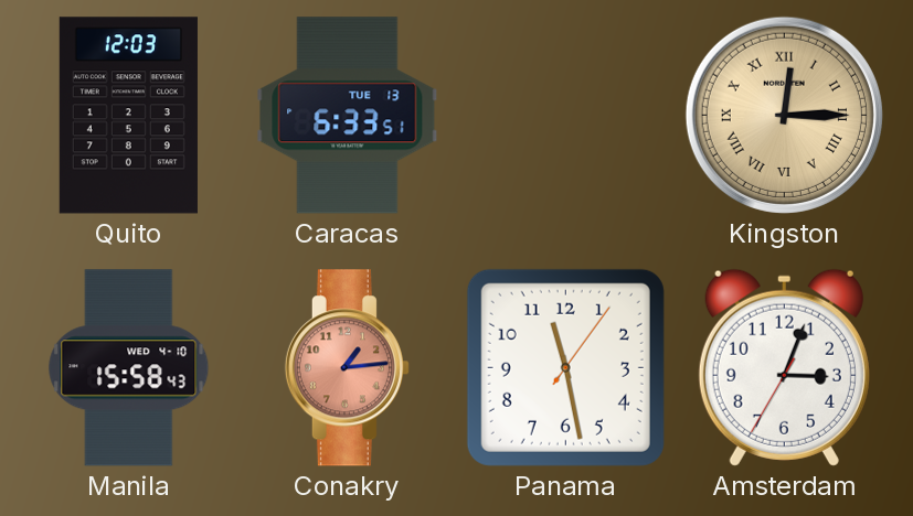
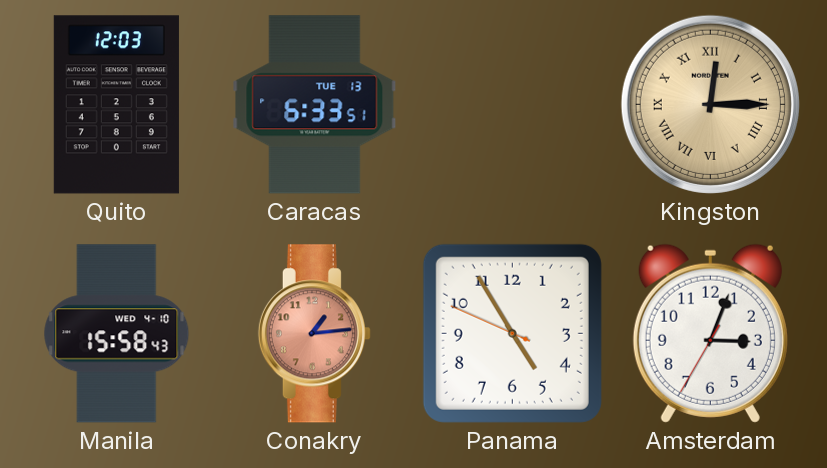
Panama: 11:28 -> 4:54 (512, 333)
